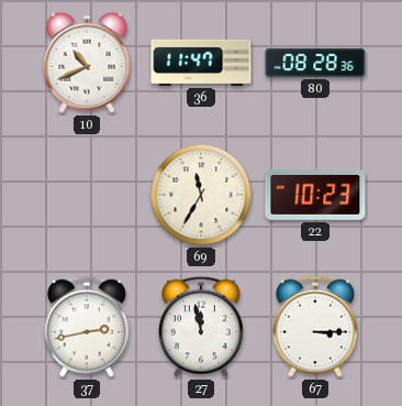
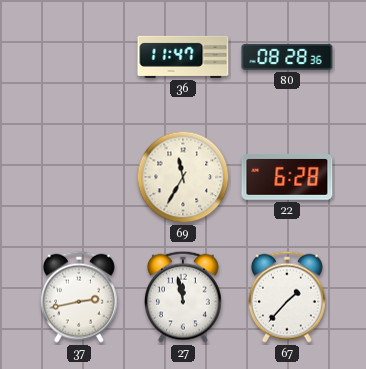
10: 10:41 -> none (87, 63)
22: 10:23 -> 6:28 (287, 177)
67: 3:15 -> 1:37 (287, 297)
